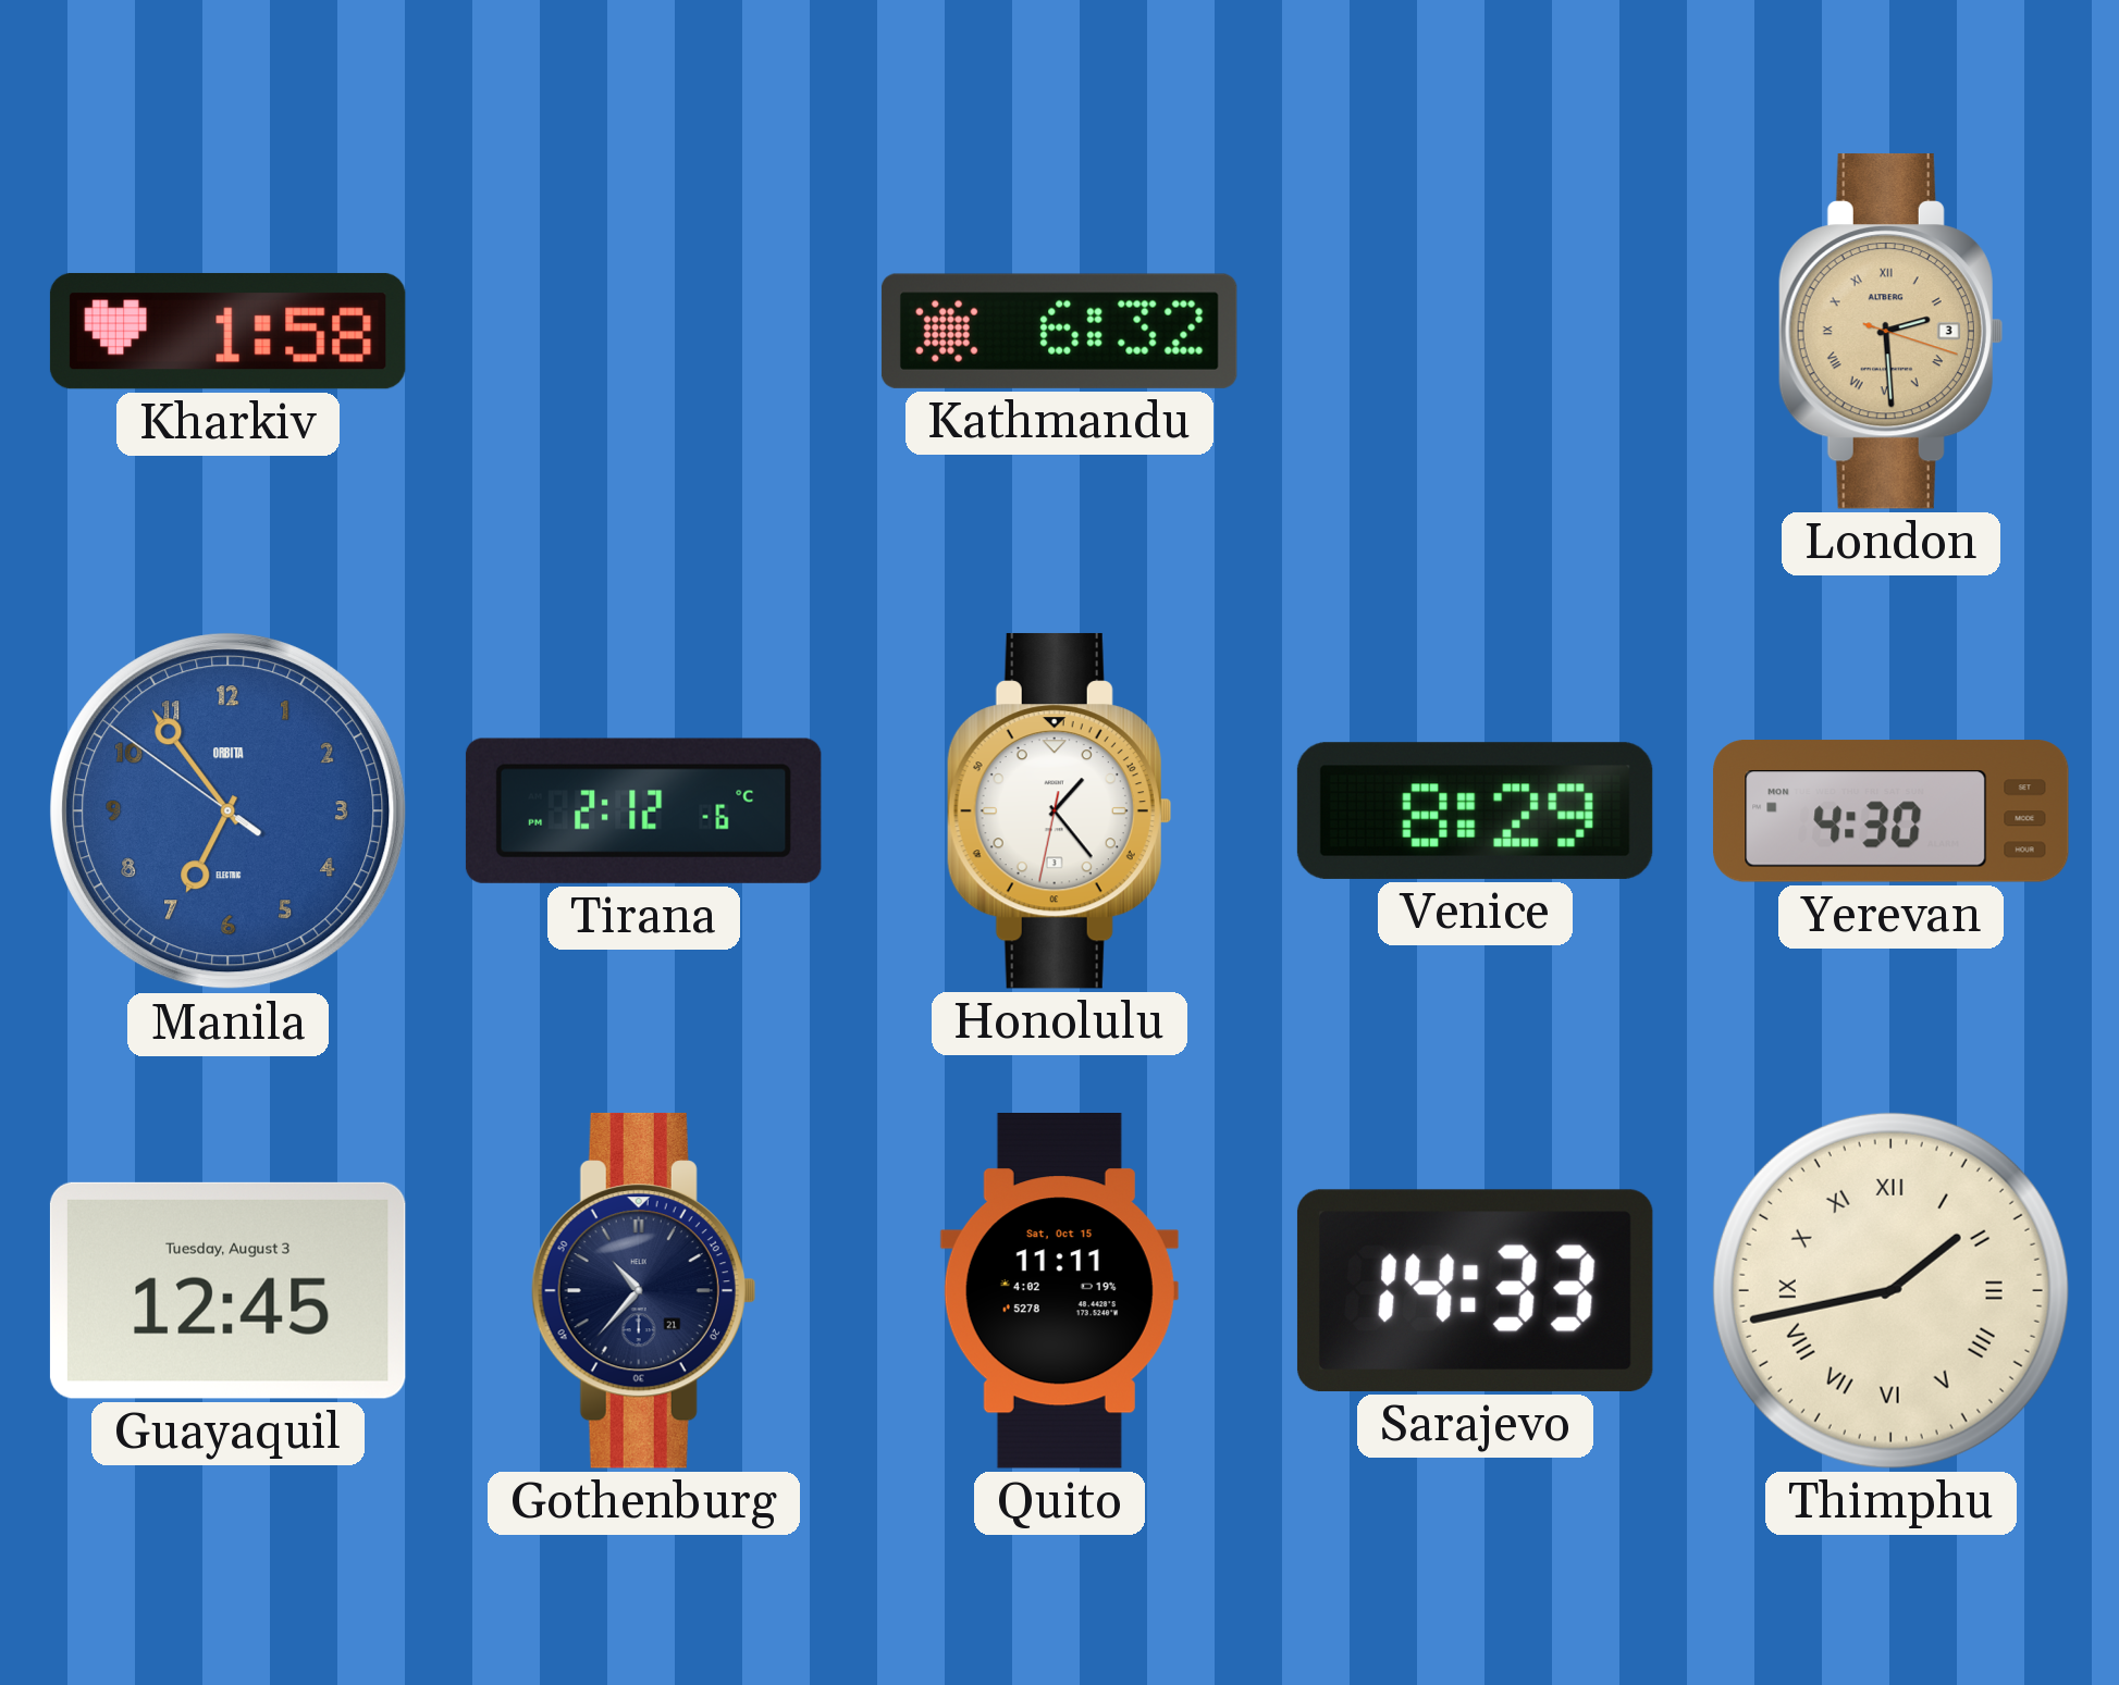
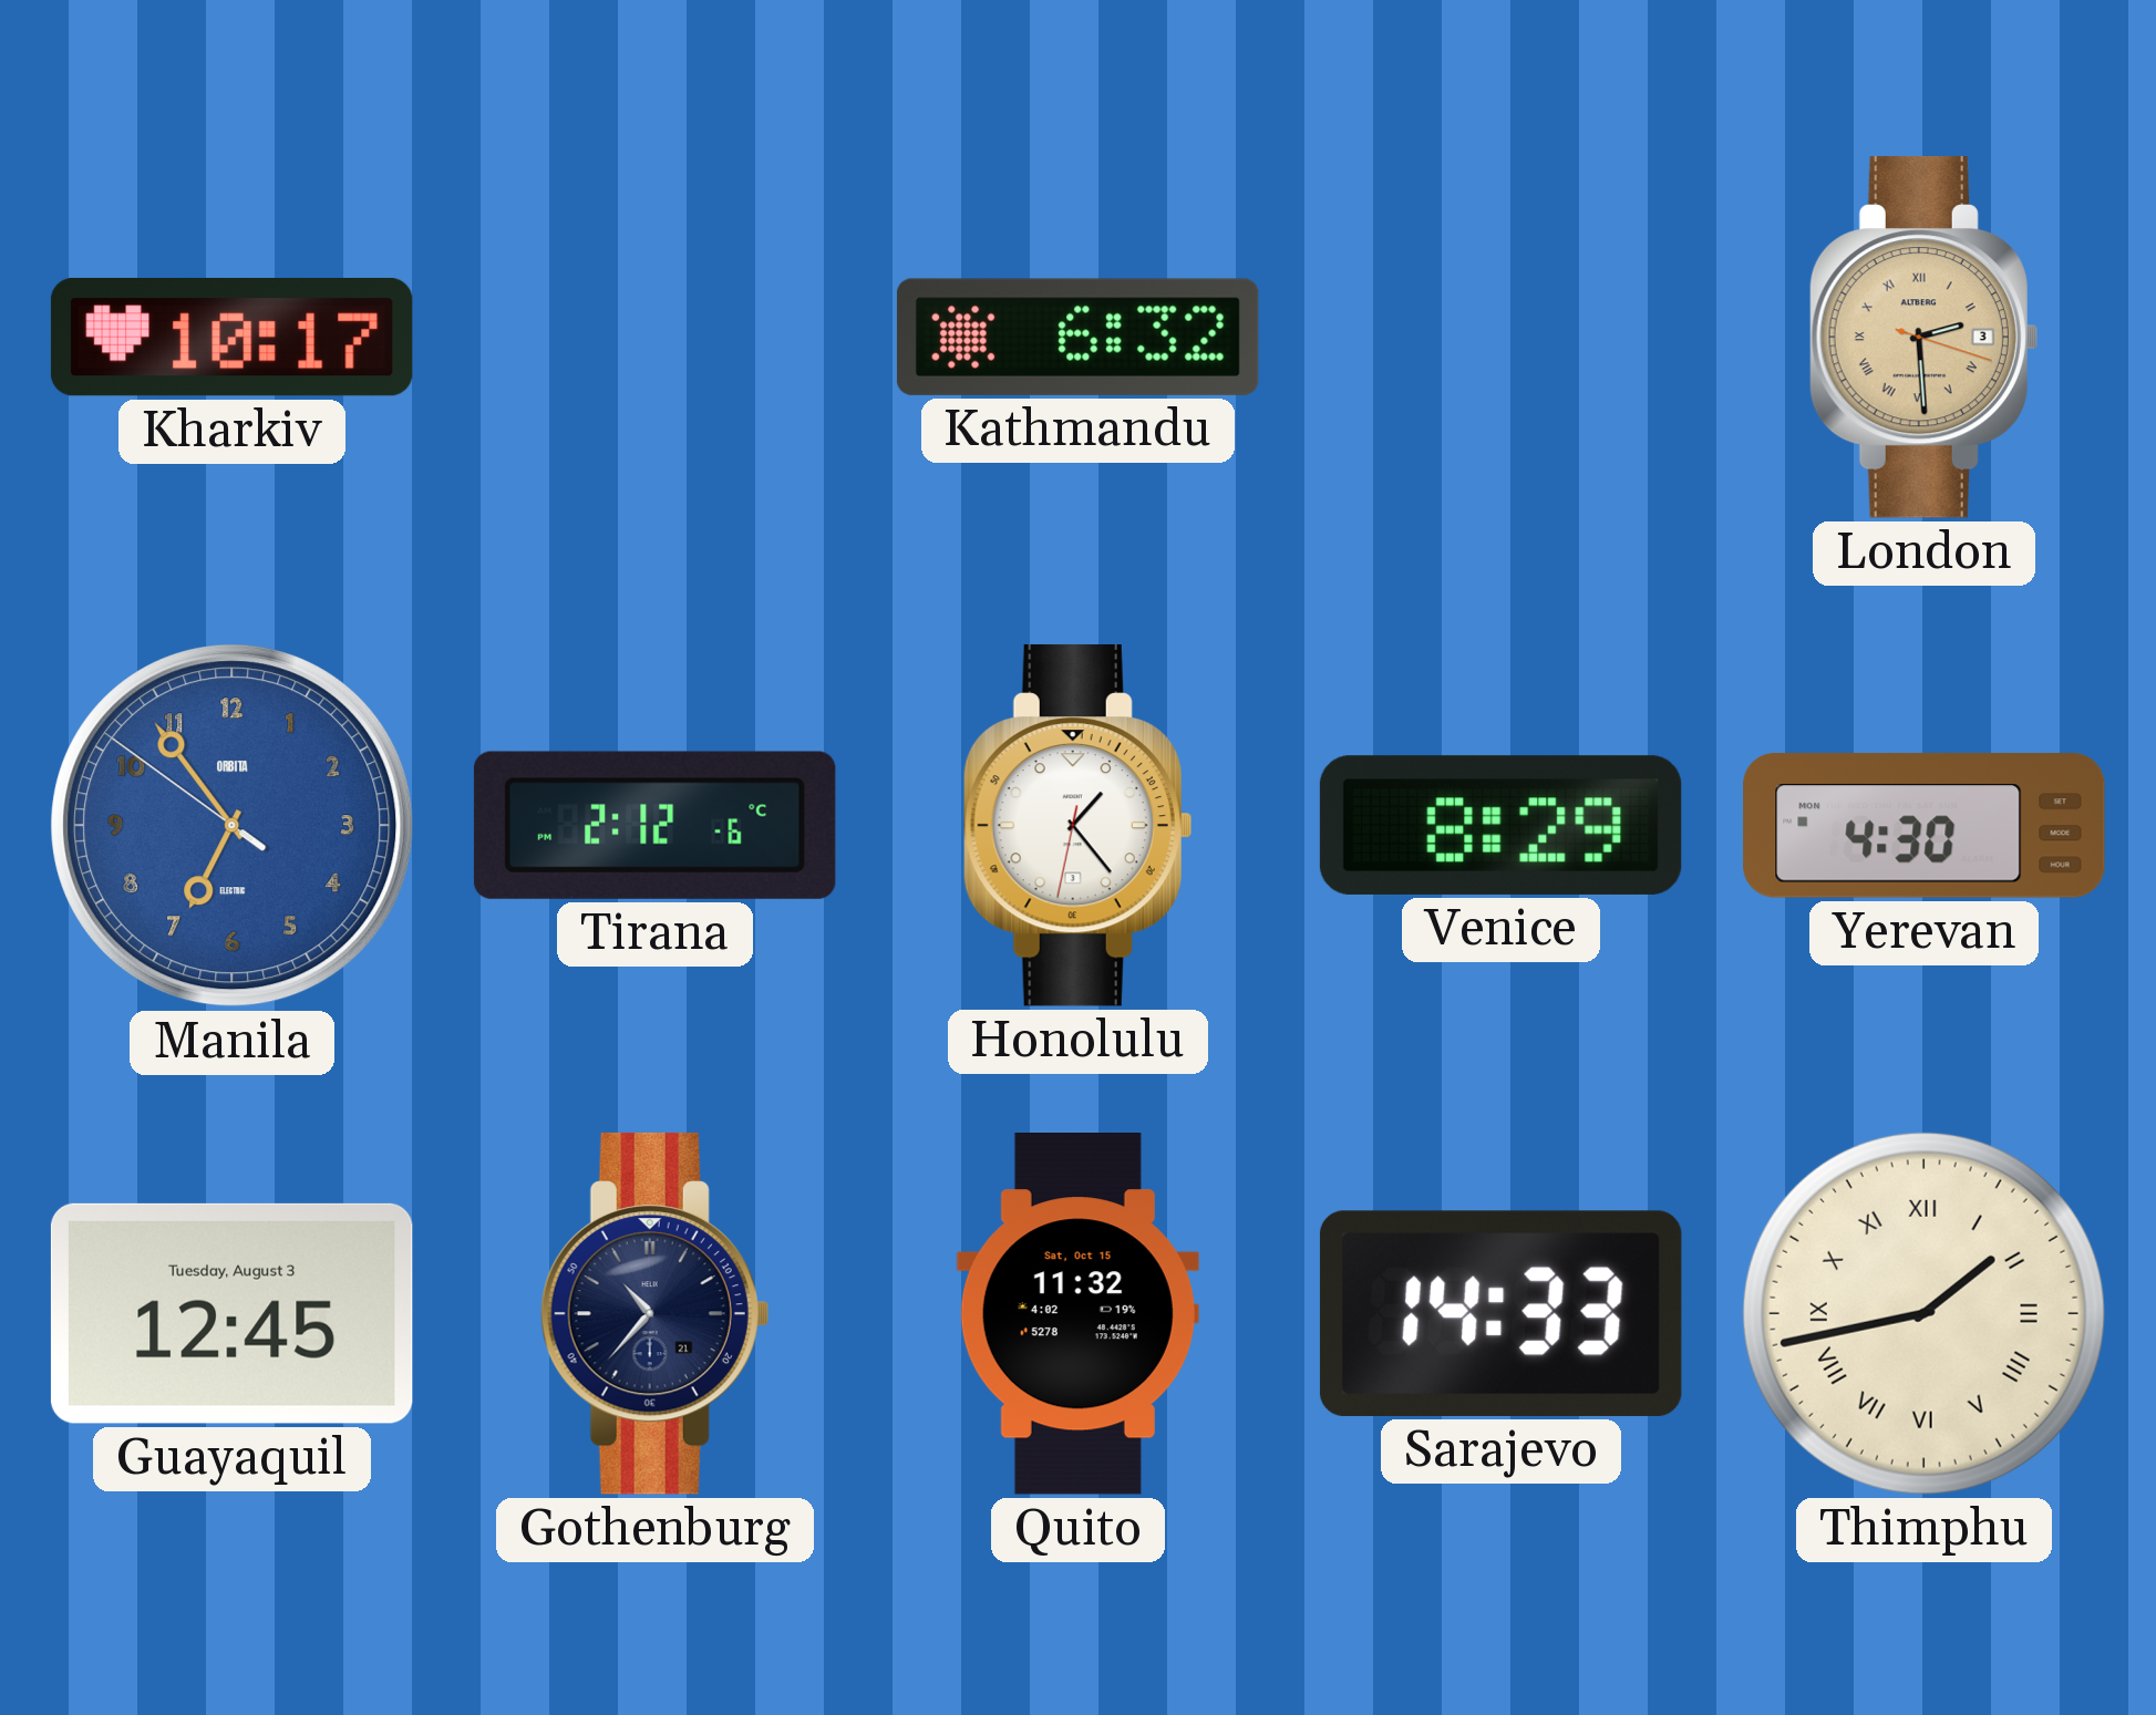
Kharkiv: 1:58 -> 10:17 (231, 337)
Quito: 11:11 -> 11:32 (1077, 1314)
